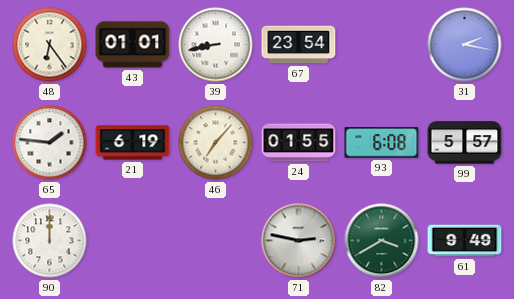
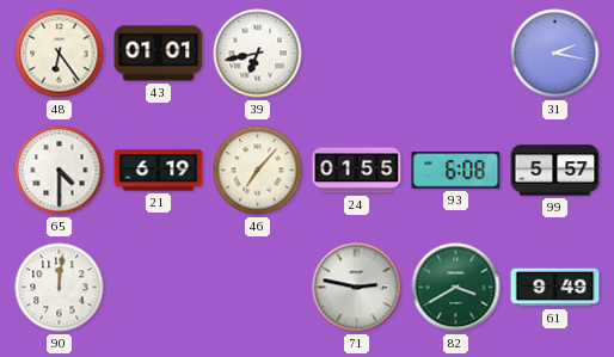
39: 8:43 -> 6:43 (258, 54)
67: 23:54 -> none (299, 45)
65: 1:46 -> 4:30 (60, 171)
90: 12:00 -> 12:01 (60, 288)
